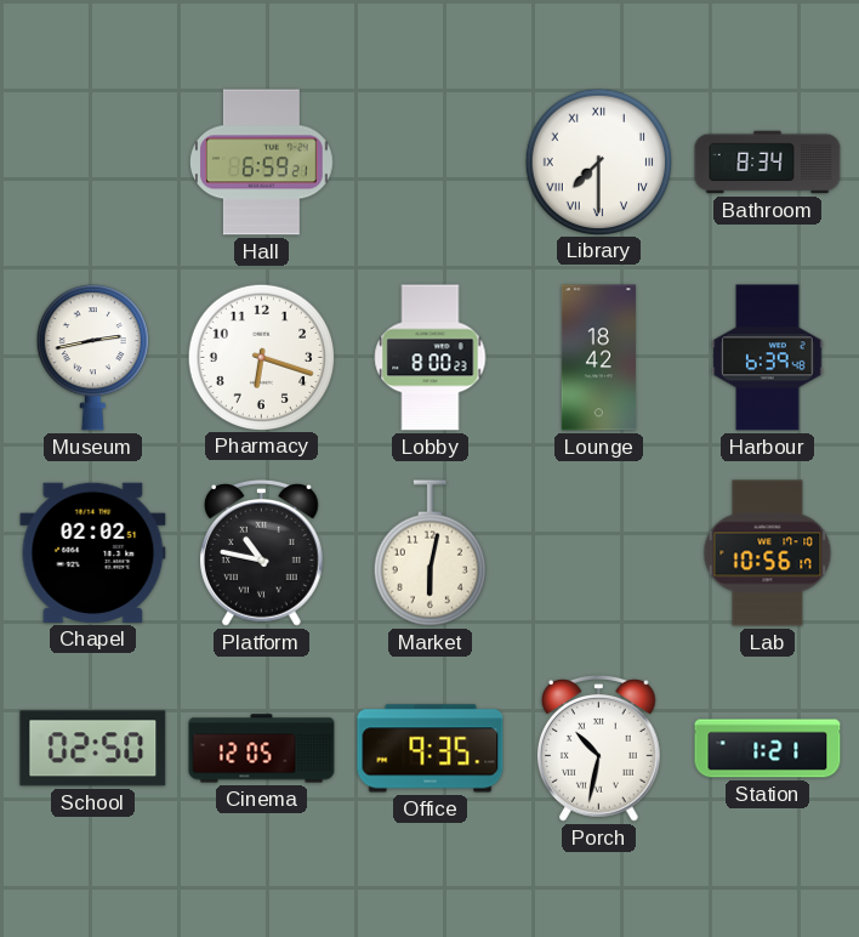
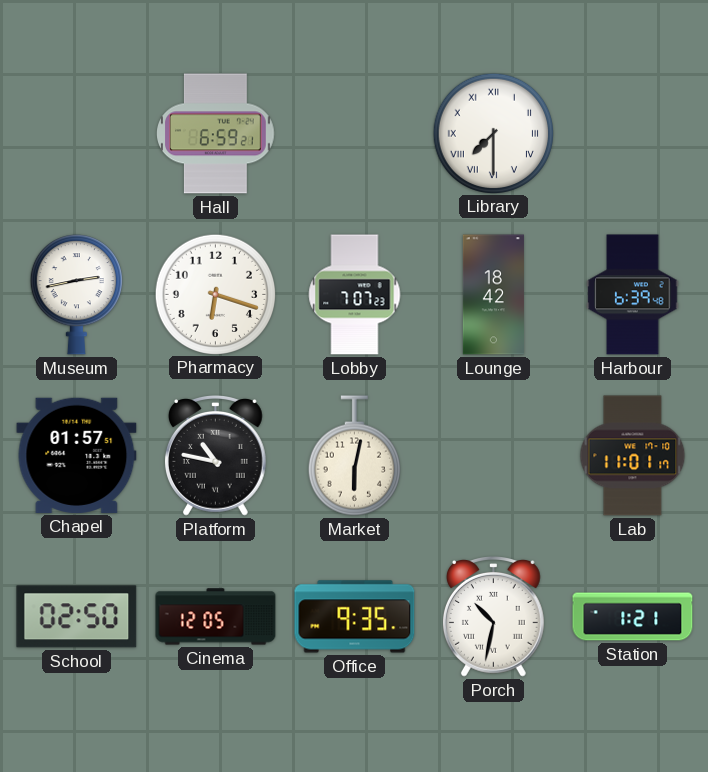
Bathroom: 8:34 -> none (768, 163)
Lobby: 8:00 -> 7:07 (355, 295)
Chapel: 02:02 -> 01:57 (77, 455)
Lab: 10:56 -> 11:01 (633, 456)
